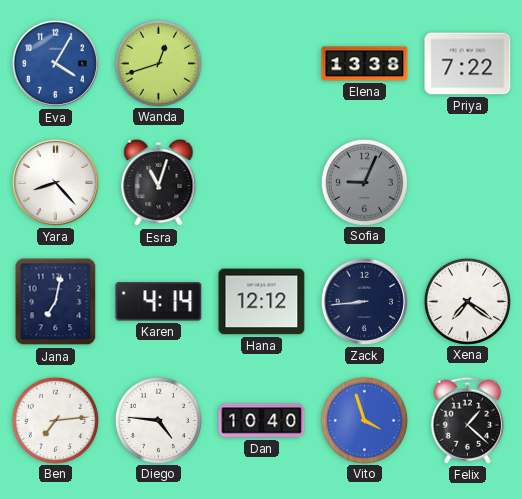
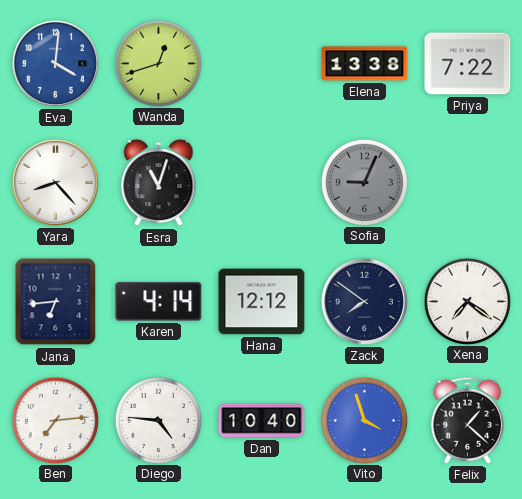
Eva: 4:05 -> 4:01 (55, 63)
Jana: 7:02 -> 6:44 (56, 302)
Zack: 8:44 -> 7:51 (364, 301)
